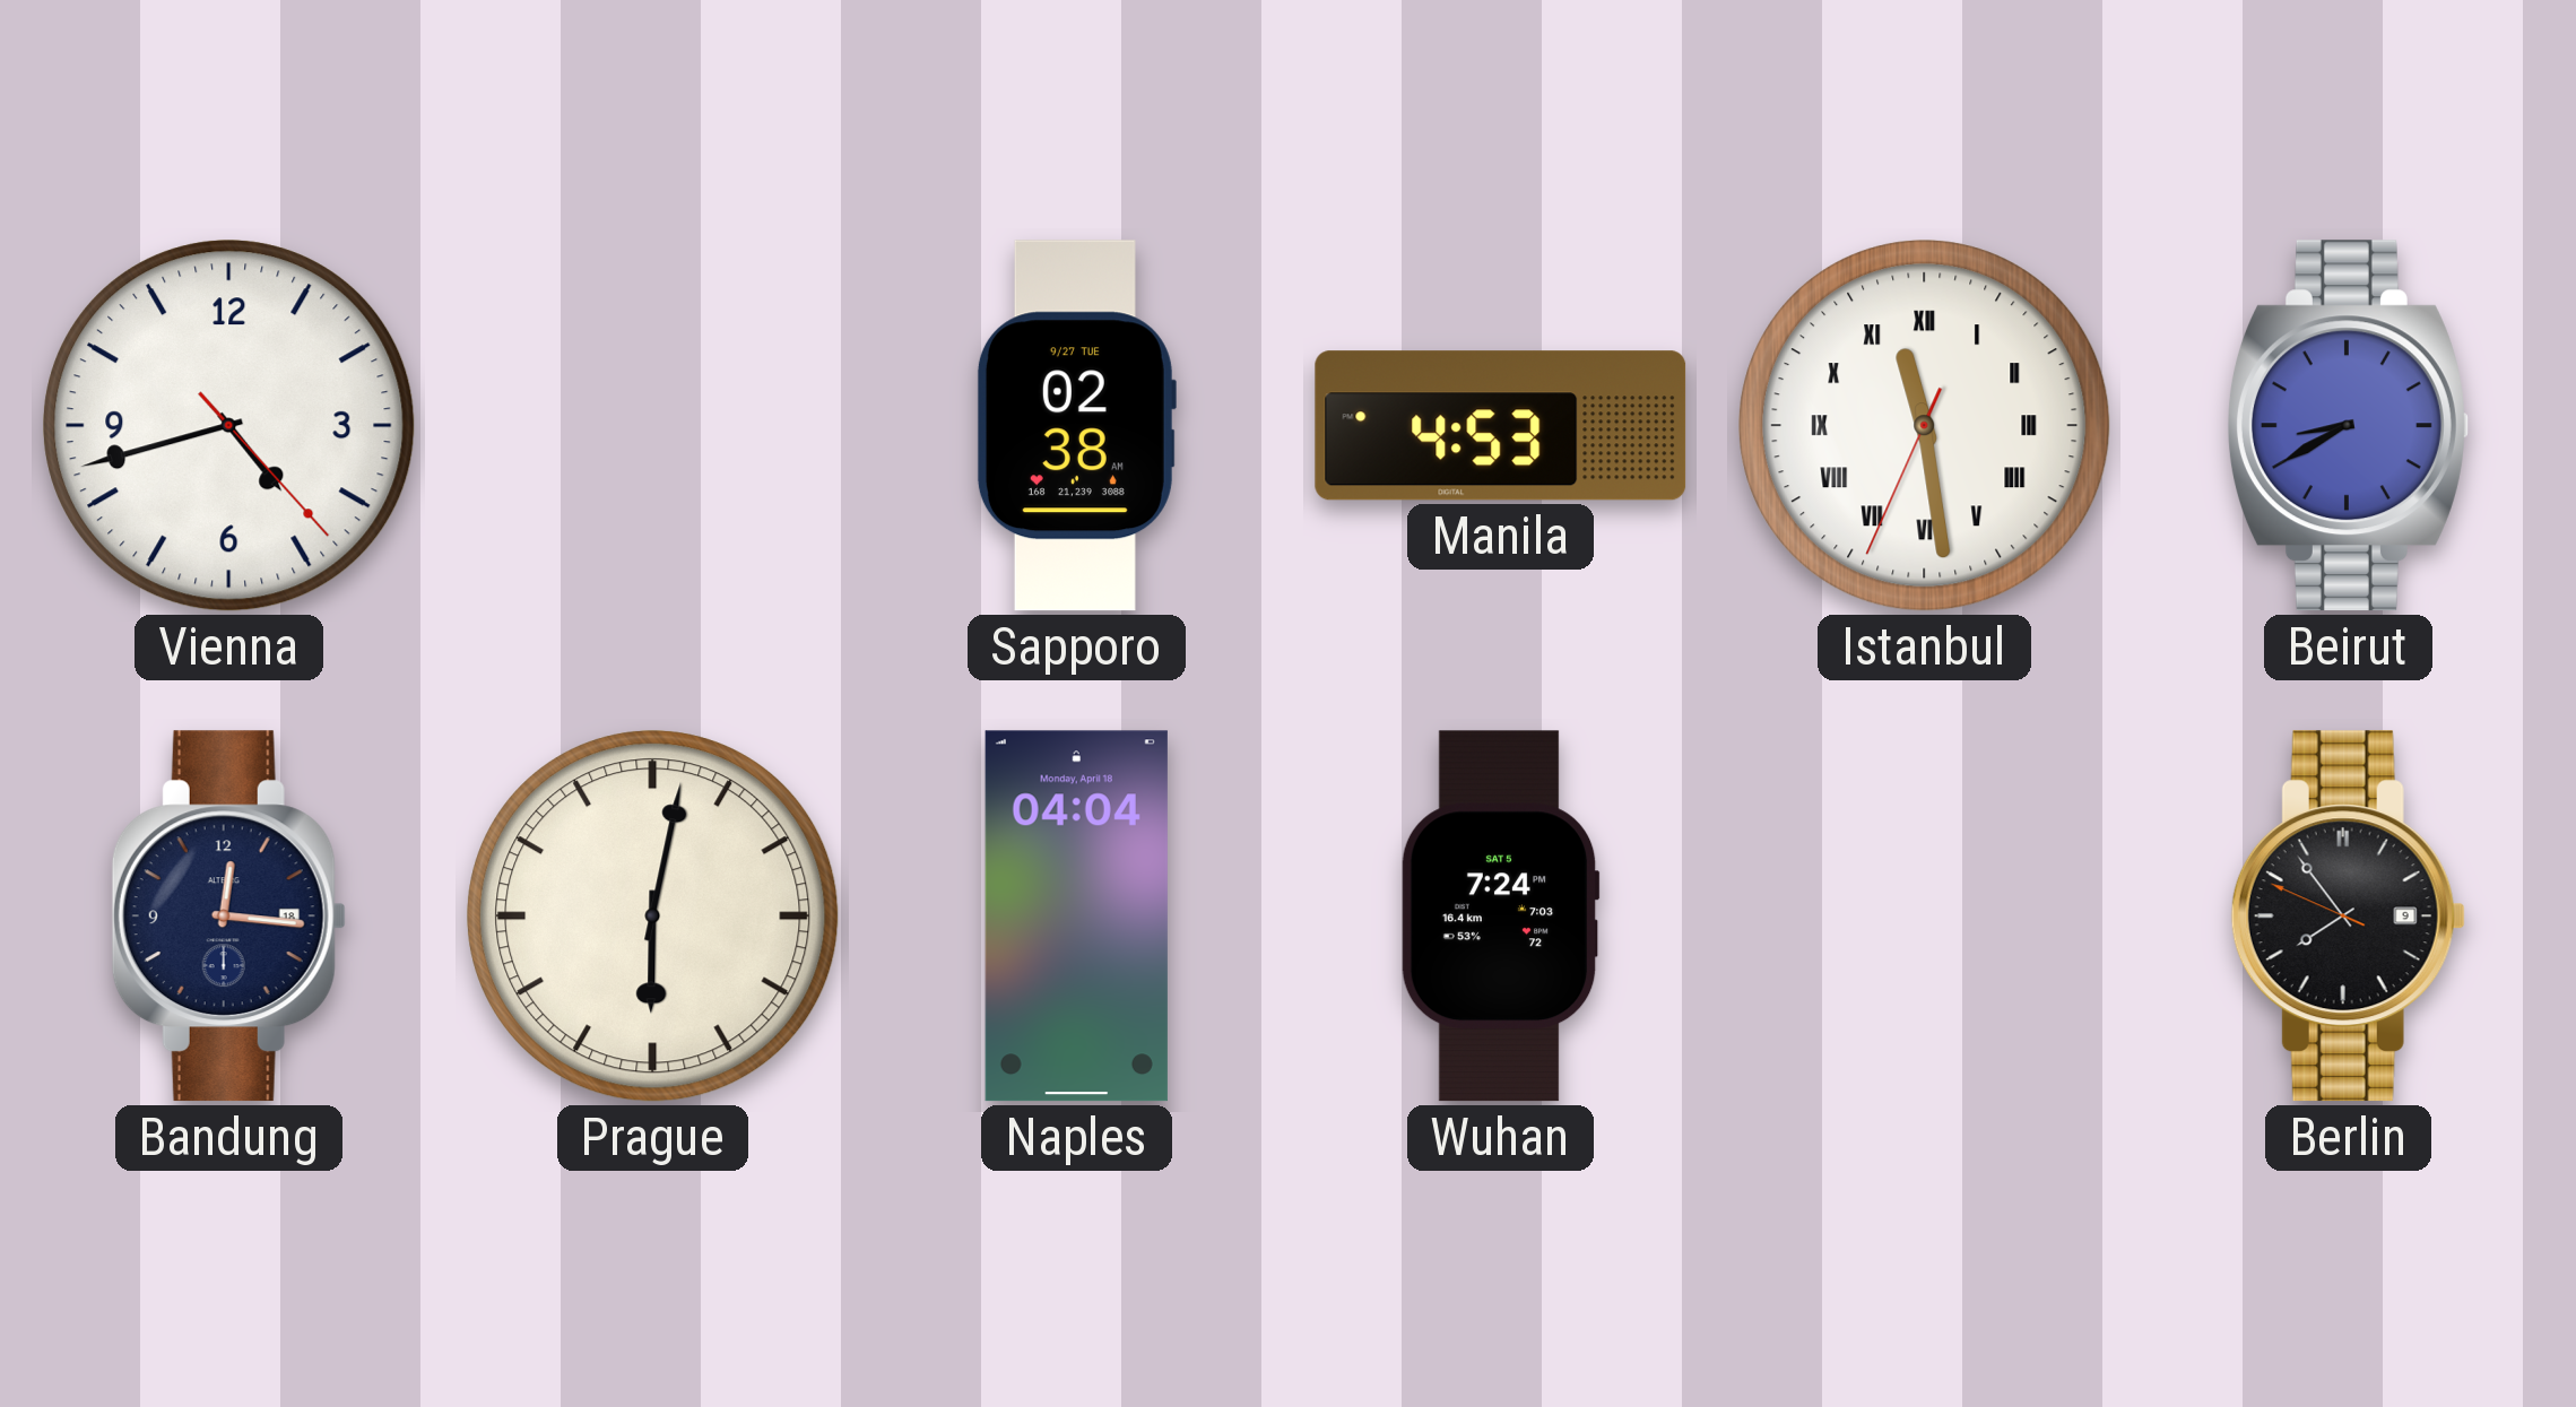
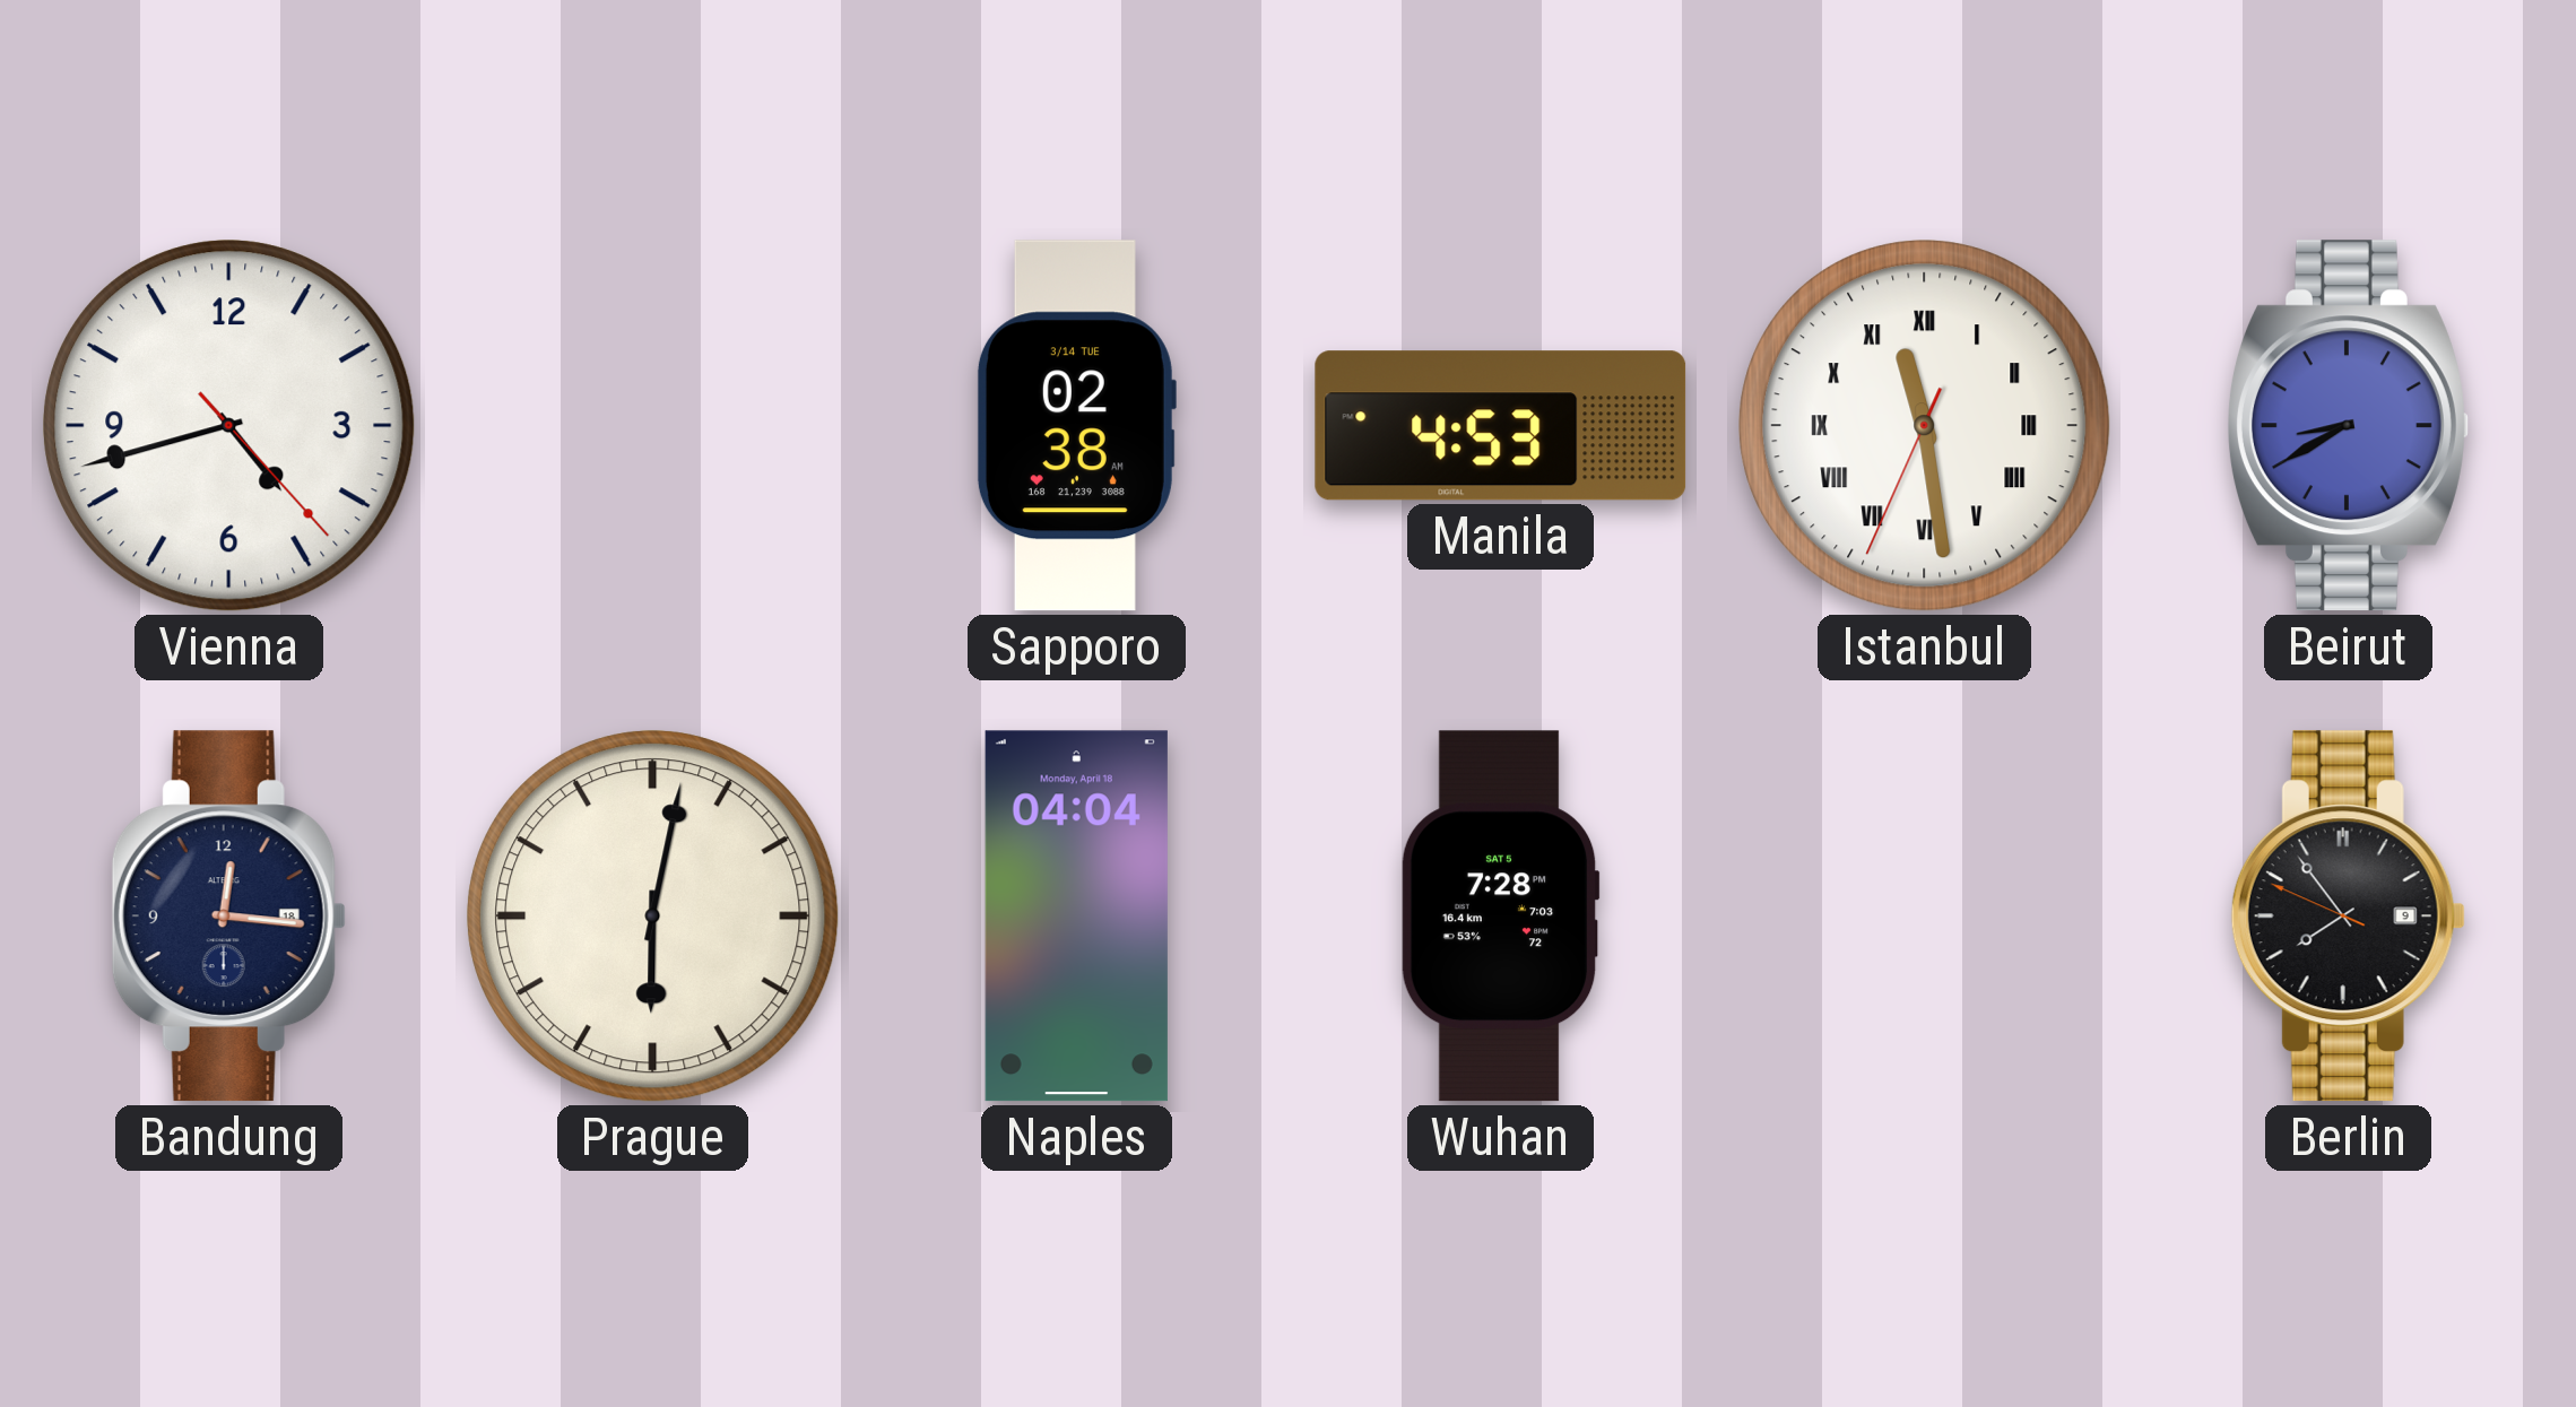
Sapporo date: 9/27 TUE -> 3/14 TUE (1076, 426)
Wuhan: 7:24 -> 7:28 (1500, 917)
